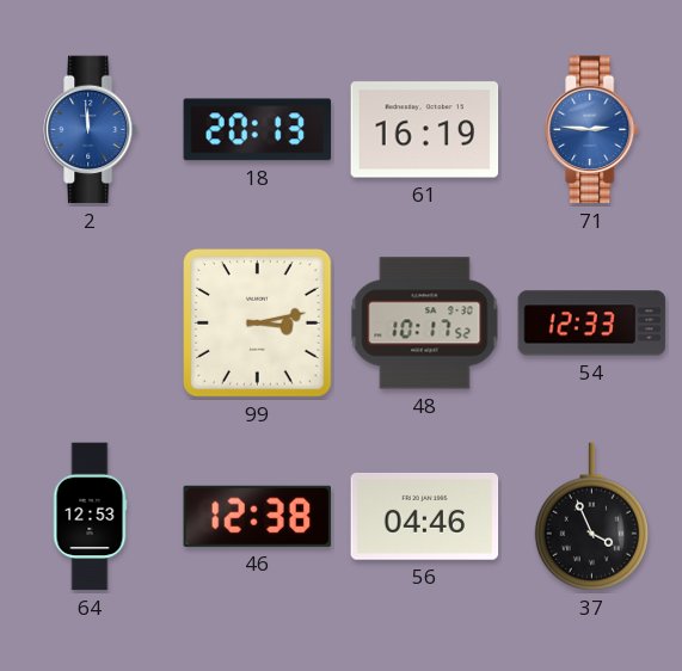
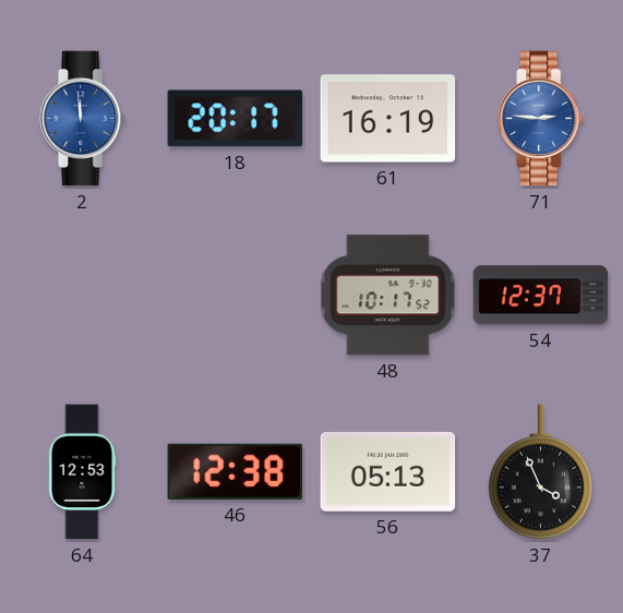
18: 20:13 -> 20:17 (236, 119)
99: 3:13 -> none (258, 324)
54: 12:33 -> 12:37 (541, 296)
56: 04:46 -> 05:13 (388, 472)
